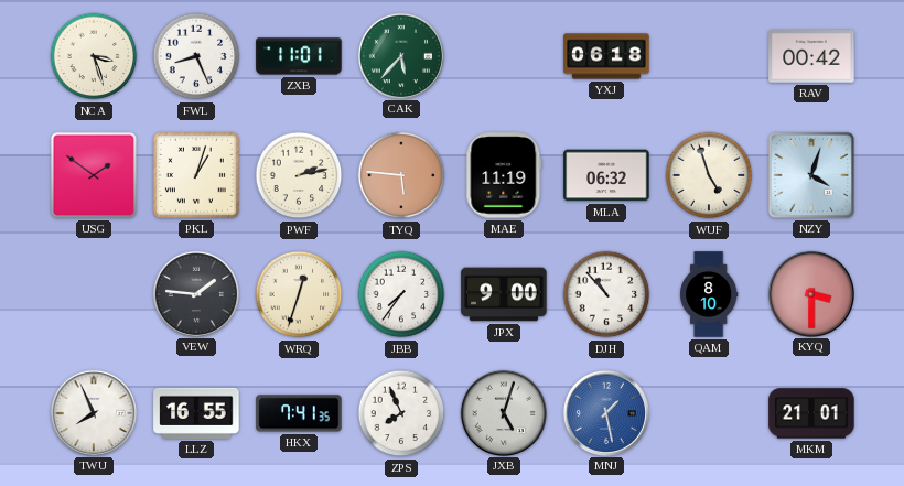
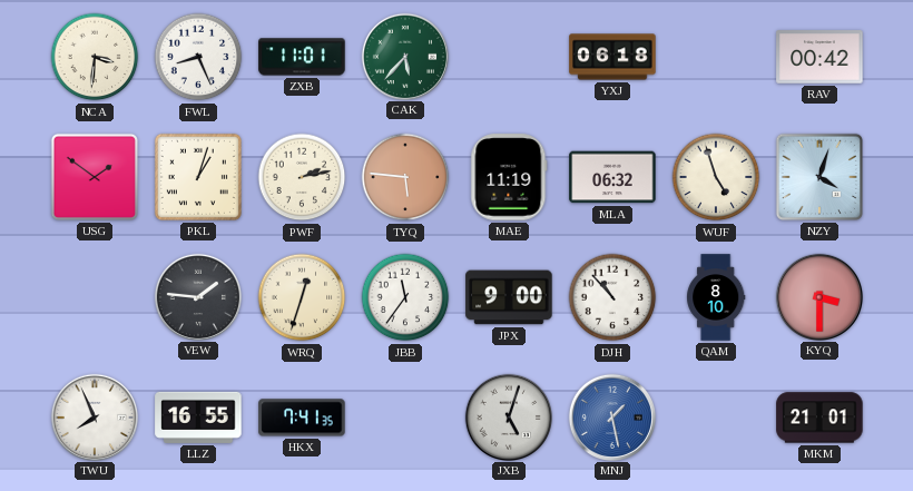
NCA: 3:27 -> 3:31 (95, 57)
JBB: 7:36 -> 11:36 (405, 297)
ZPS: 7:56 -> none (401, 413)
